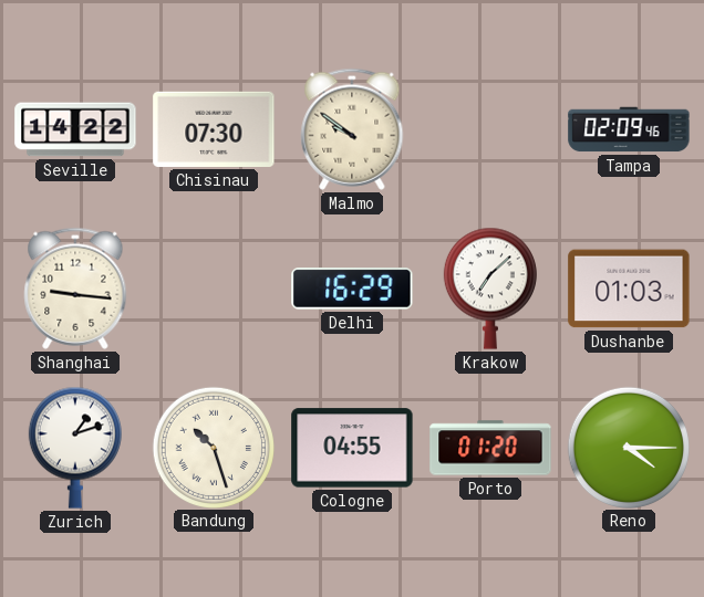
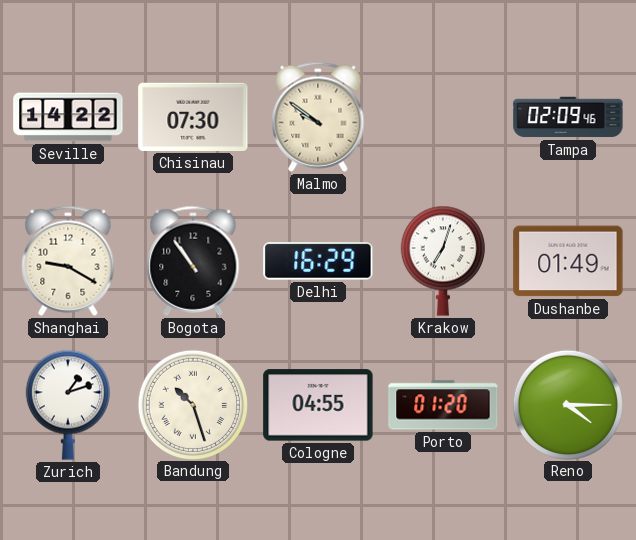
Shanghai: 9:16 -> 9:20 (68, 261)
Bogota: none -> 10:54 (193, 261)
Krakow: 7:08 -> 7:03 (443, 261)
Dushanbe: 01:03 -> 01:49 (568, 261)
